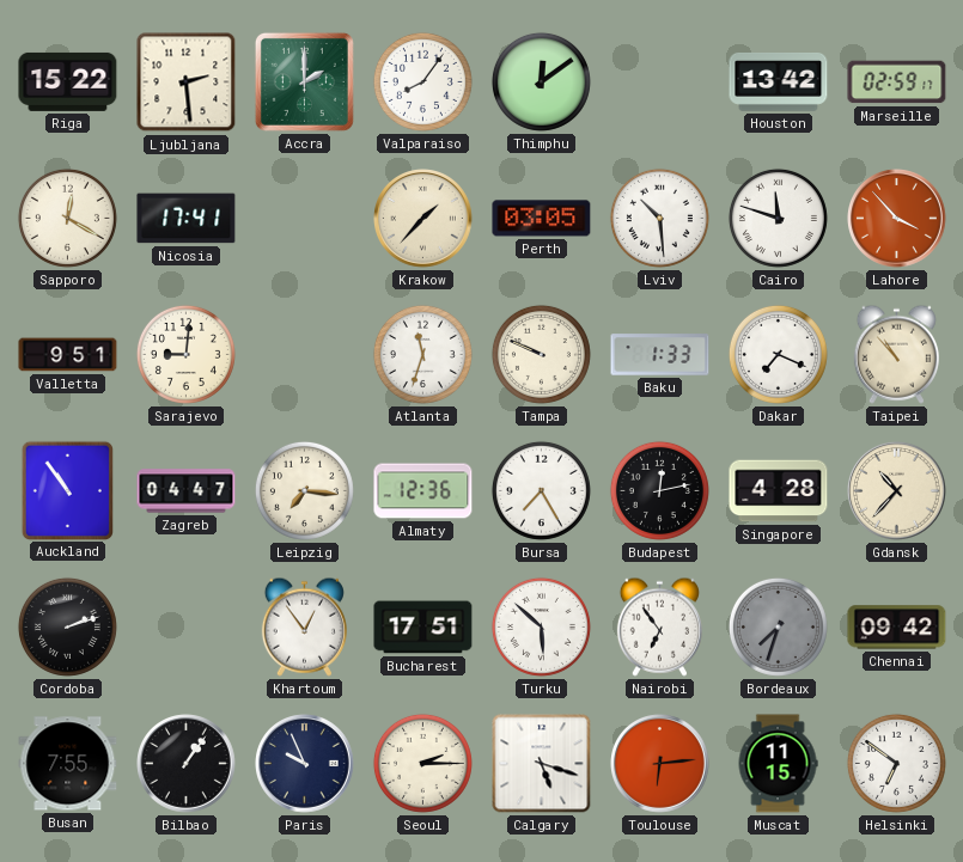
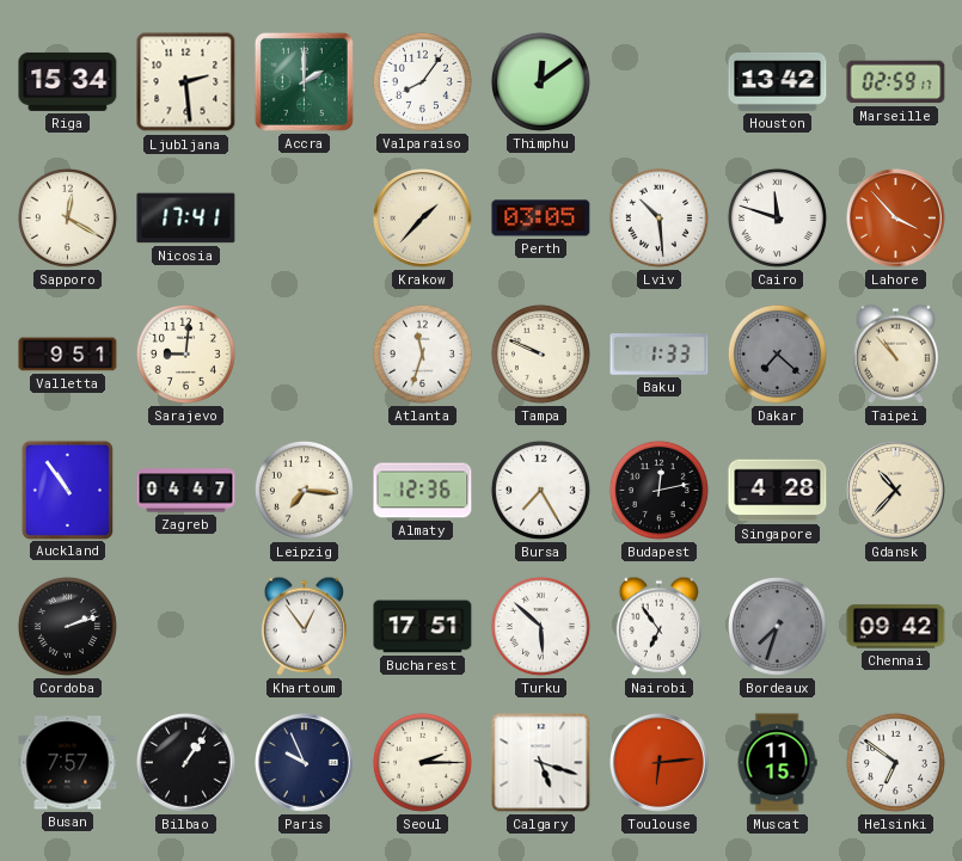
Riga: 15:22 -> 15:34 (68, 81)
Dakar: 7:19 -> 7:22 (777, 353)
Dakar dial: white -> grey (777, 353)
Busan: 7:55 -> 7:57 (68, 763)
